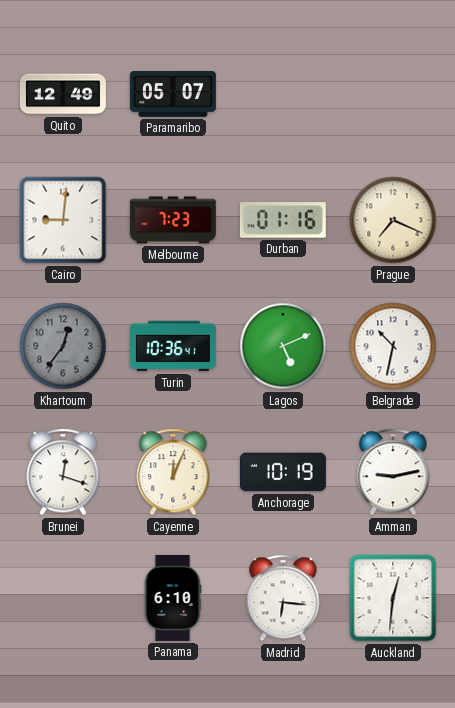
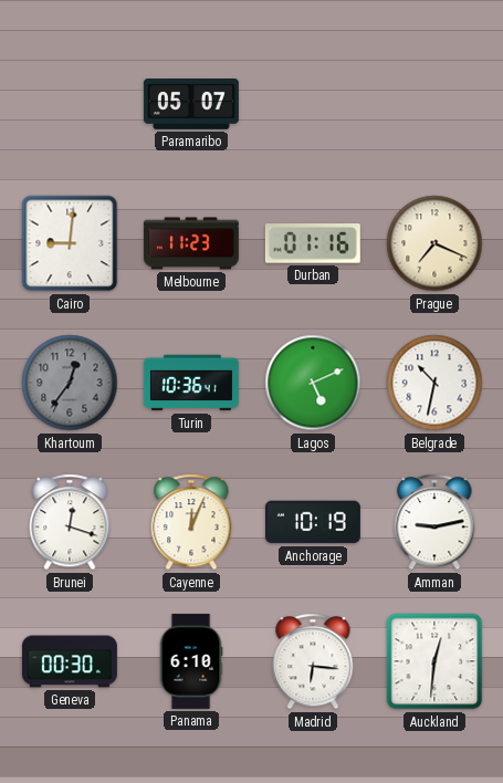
Quito: 12:49 -> none (63, 94)
Melbourne: 7:23 -> 11:23 (191, 243)
Geneva: none -> 00:30 (70, 661)
